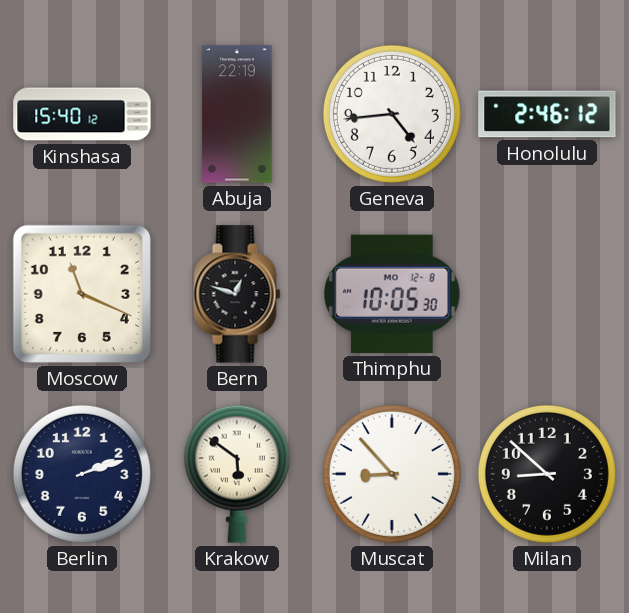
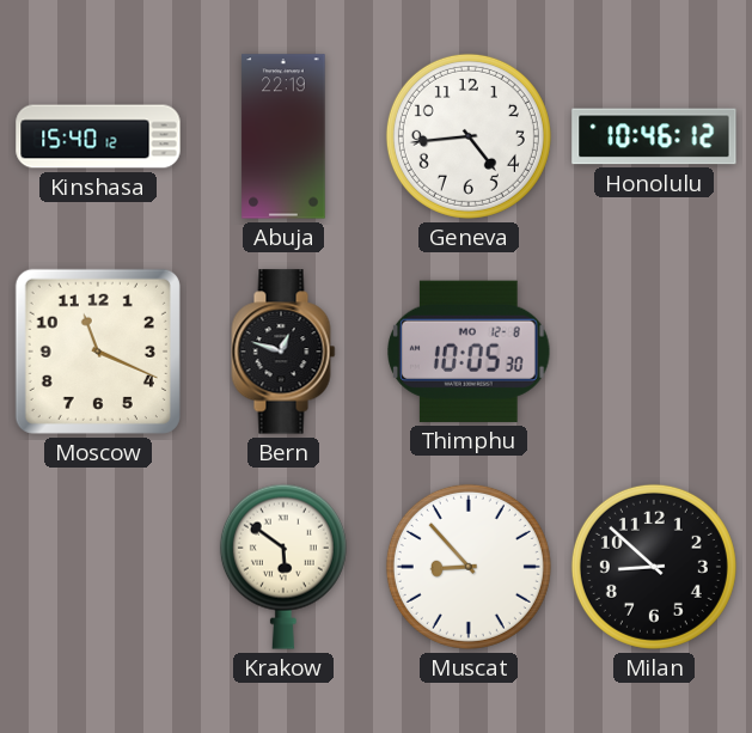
Honolulu: 2:46 -> 10:46 (654, 136)
Berlin: 2:12 -> none (82, 474)
